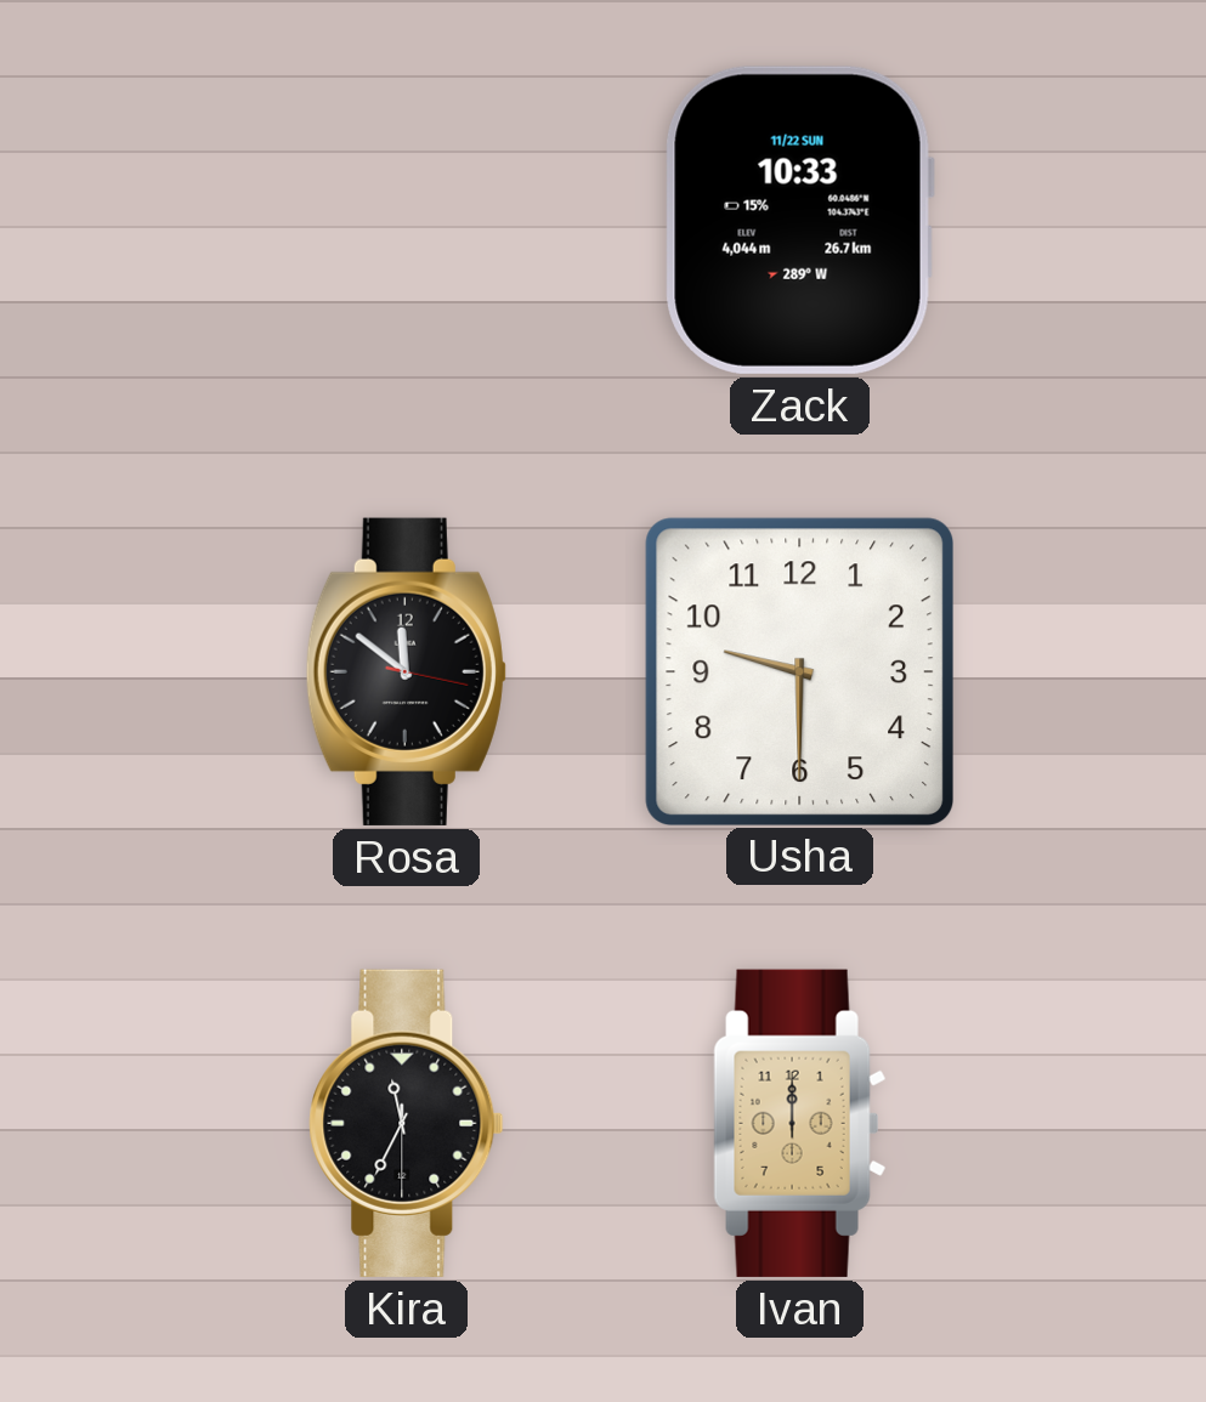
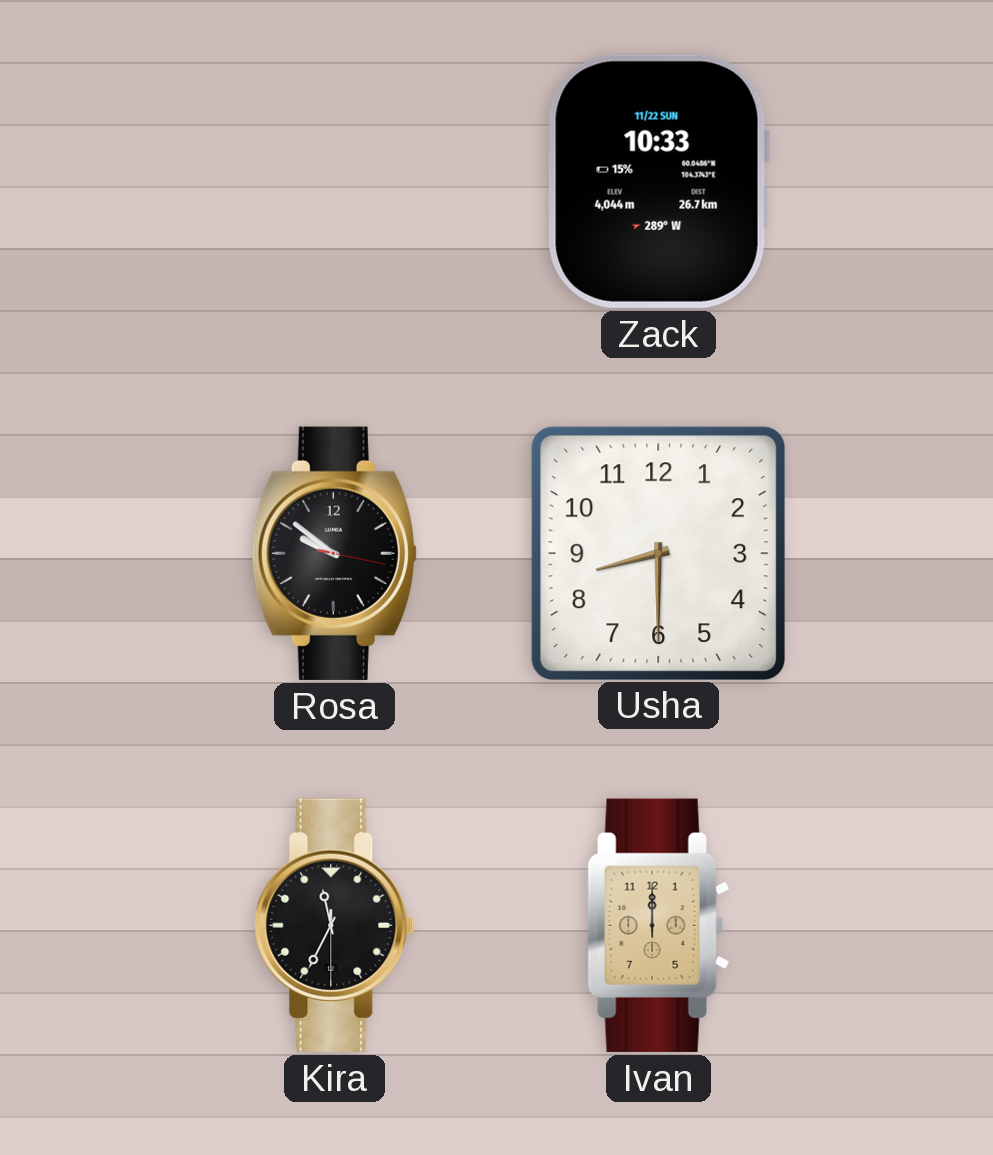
Rosa: 11:51 -> 9:51 (334, 553)
Usha: 9:30 -> 8:30 (658, 553)
